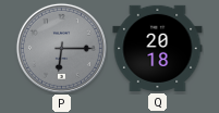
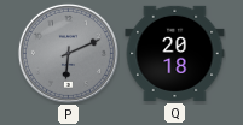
P: 6:15 -> 6:11 (68, 53)
